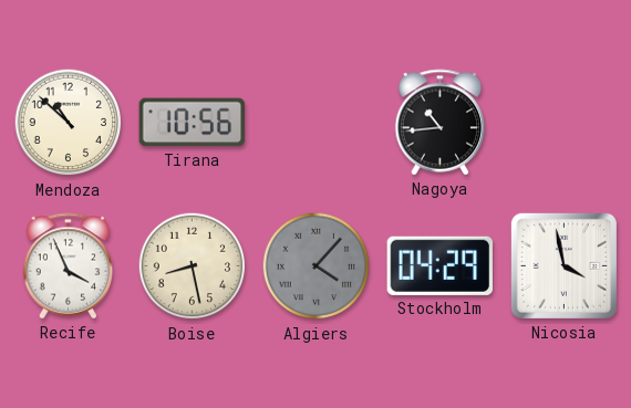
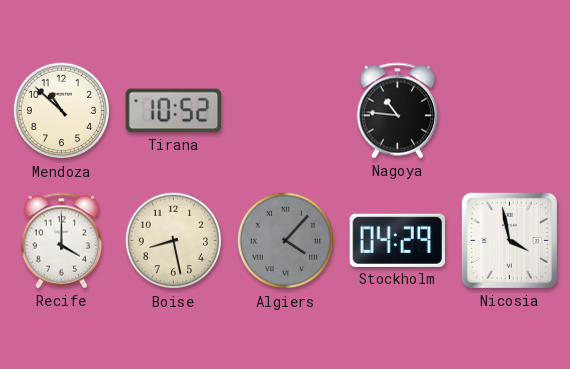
Tirana: 10:56 -> 10:52 (174, 111)
Nagoya: 10:44 -> 10:46 (398, 111)
Recife: 3:56 -> 4:00 (62, 241)
